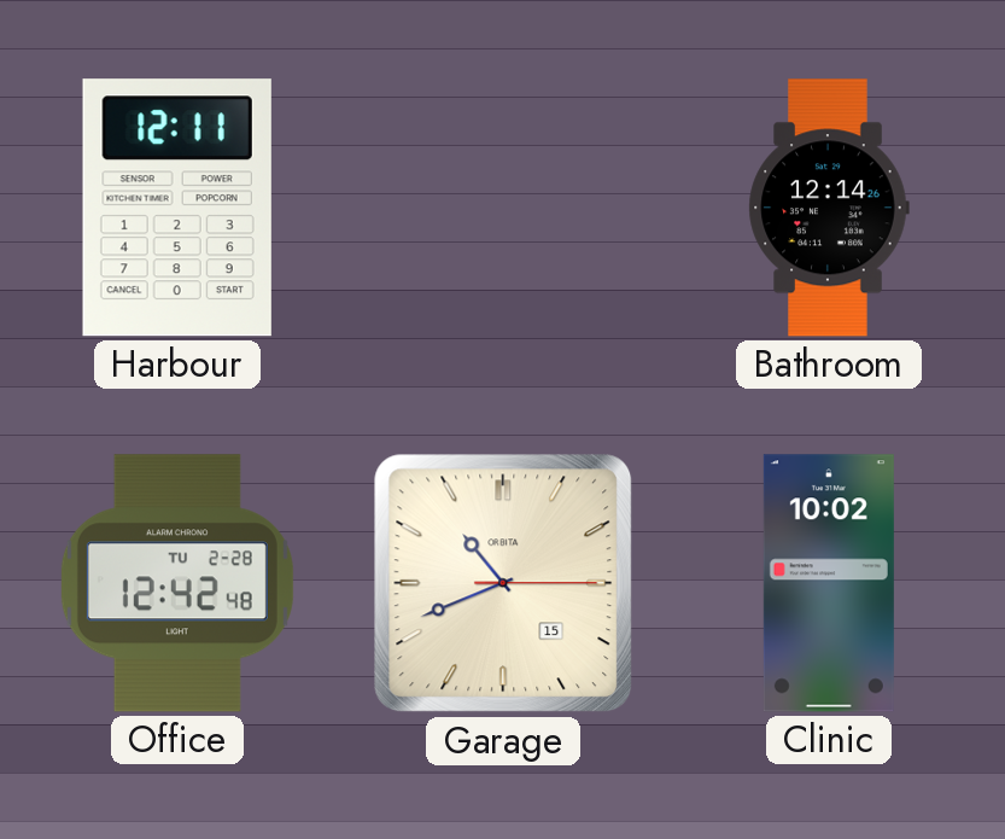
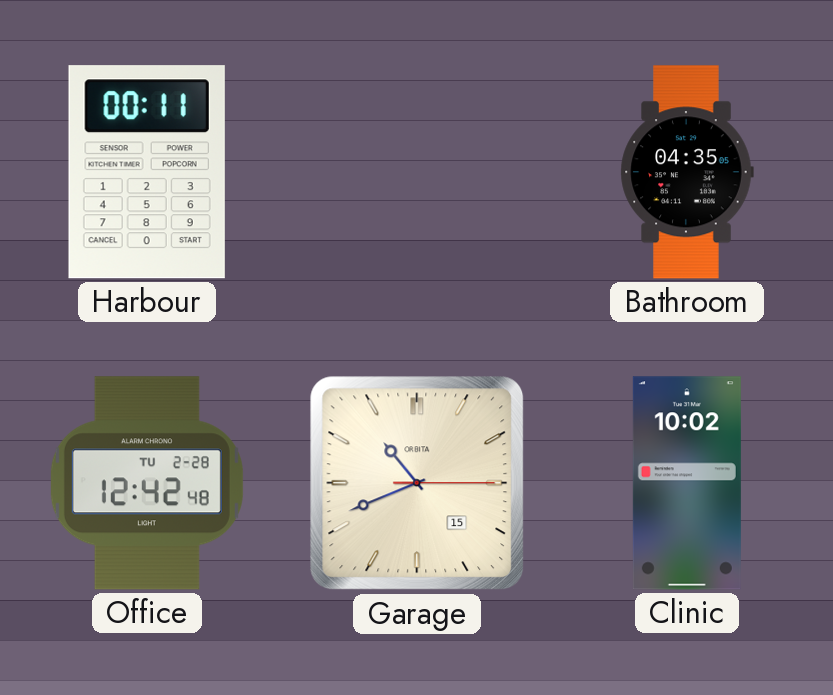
Harbour: 12:11 -> 00:11 (147, 172)
Bathroom: 12:14 -> 04:35 (687, 172)
